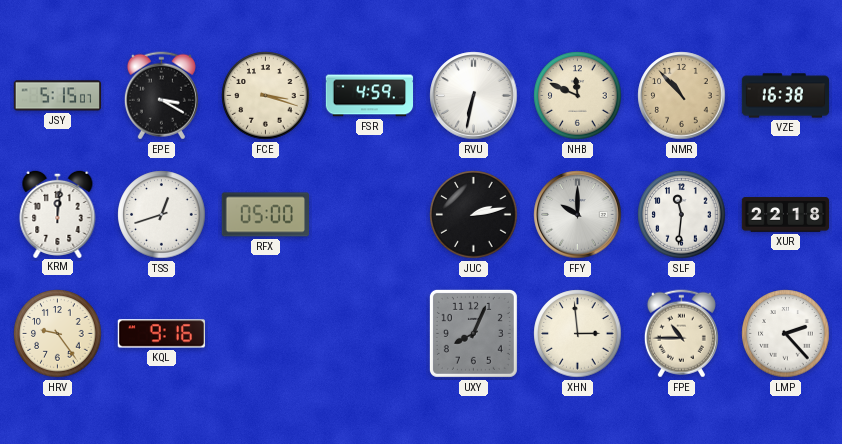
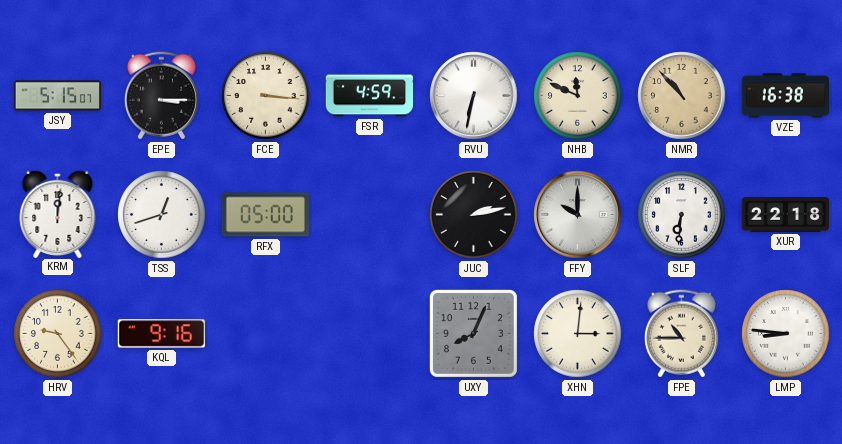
EPE: 3:20 -> 3:15 (161, 96)
FCE: 3:18 -> 3:16 (266, 96)
SLF: 11:31 -> 6:31 (682, 215)
XHN: 2:59 -> 3:01 (578, 334)
LMP: 2:23 -> 8:46 (786, 334)
